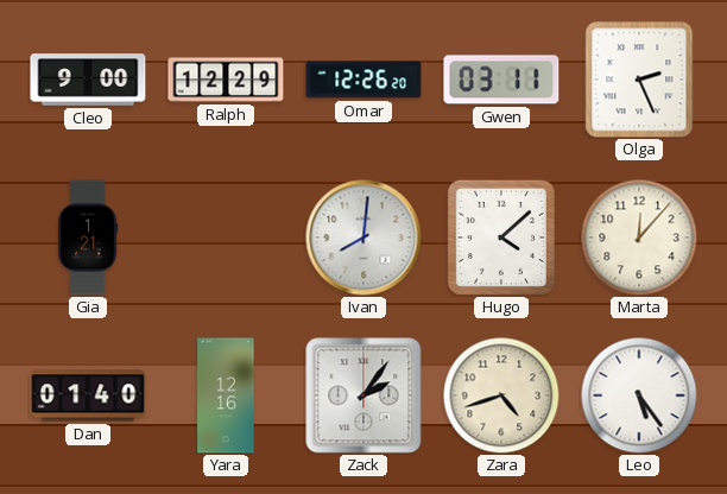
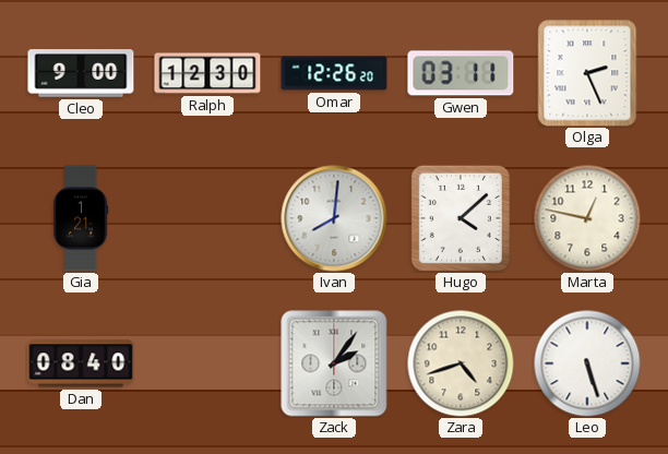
Ralph: 12:29 -> 12:30 (207, 73)
Marta: 12:07 -> 12:47 (587, 218)
Dan: 01:40 -> 08:40 (81, 363)
Yara: 12:16 -> none (226, 395)
Leo: 5:24 -> 5:27 (587, 363)
